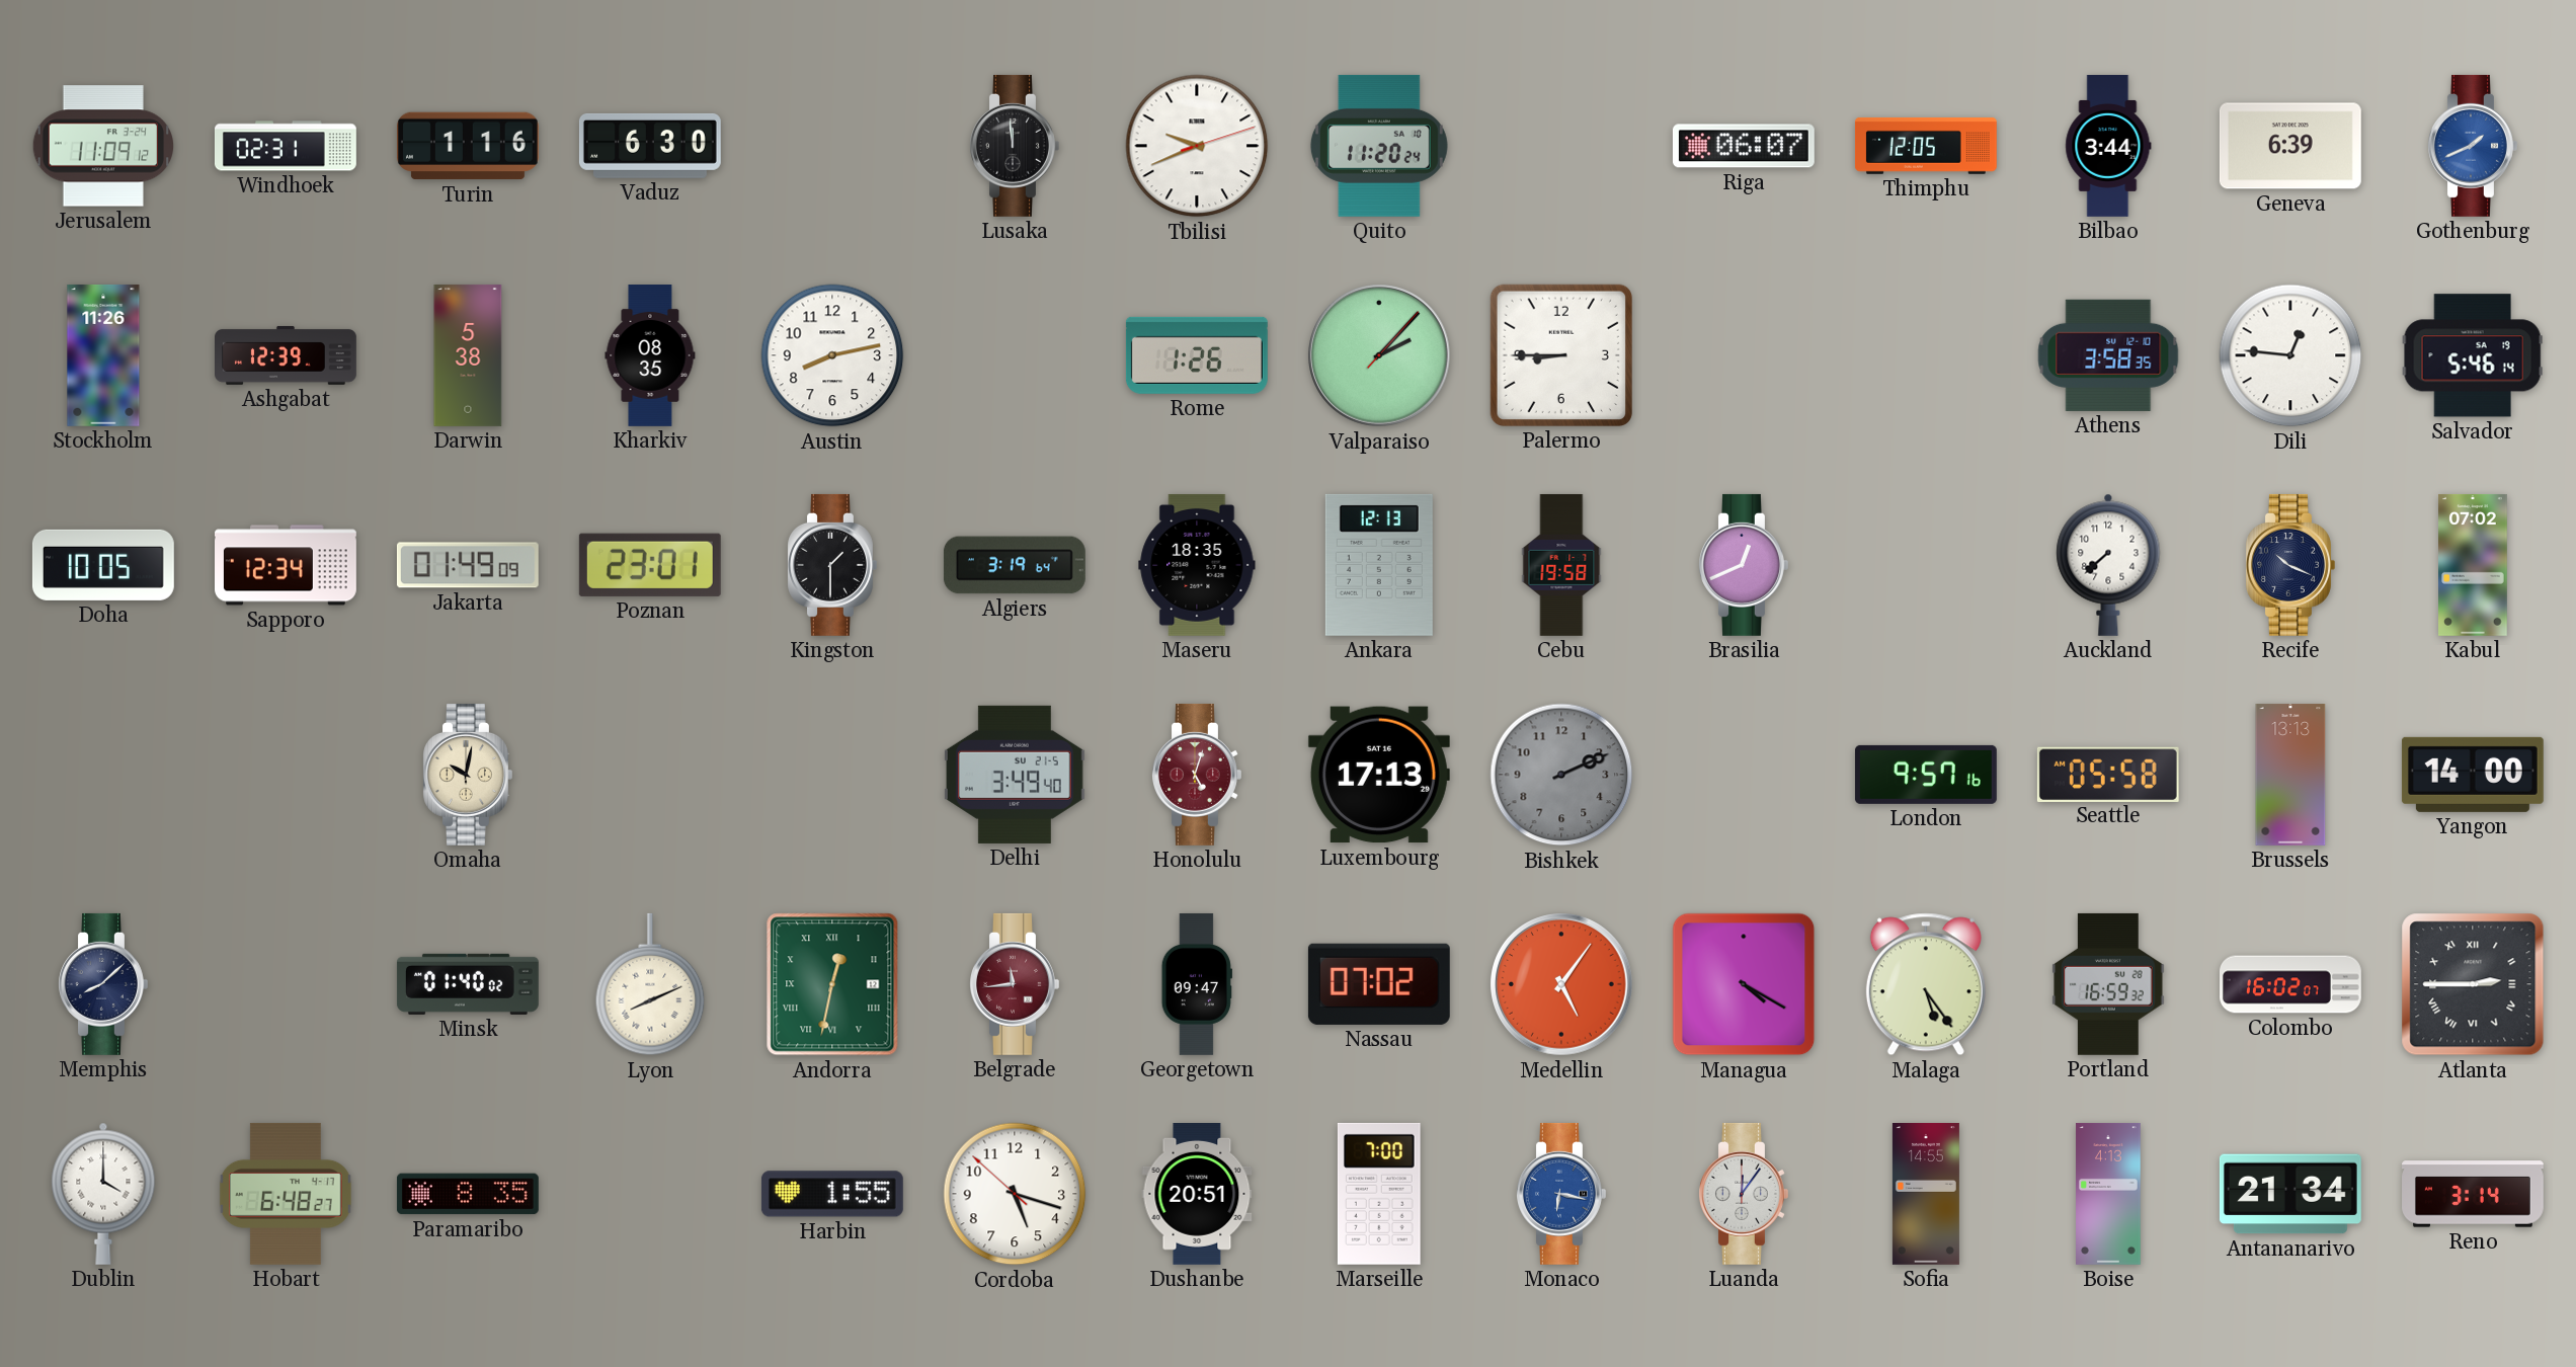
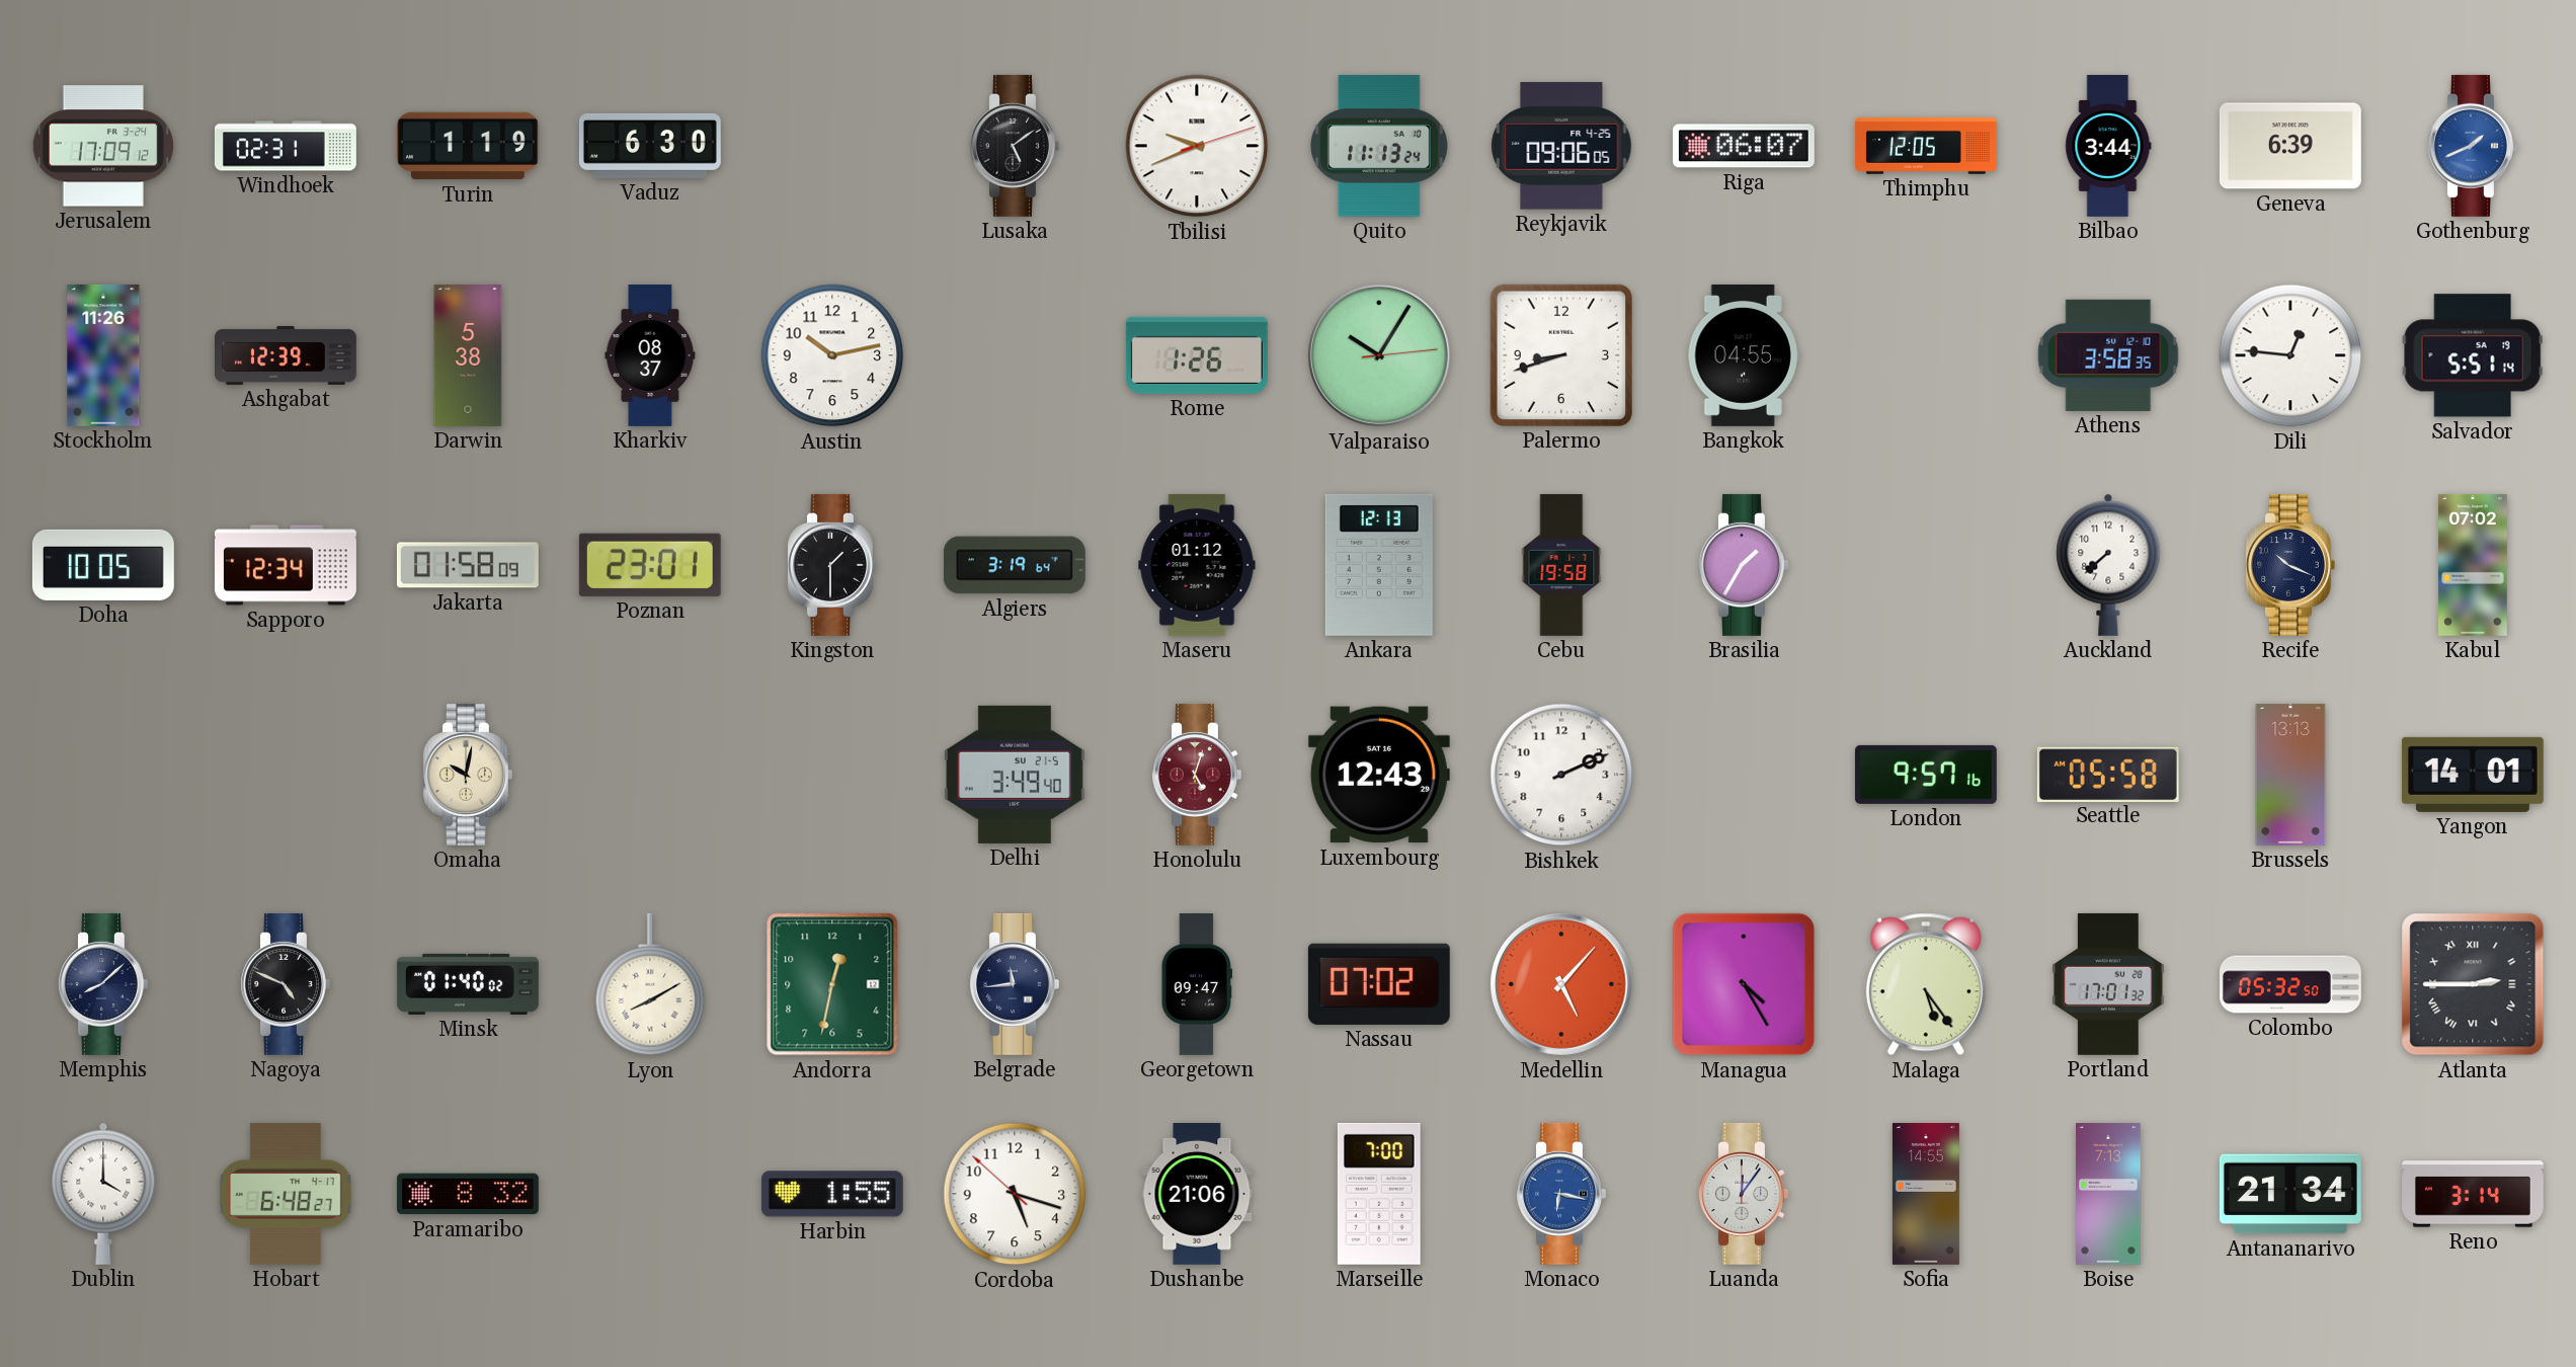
Jerusalem: 11:09 -> 17:09 (103, 146)
Turin: 1:16 -> 1:19 (468, 146)
Lusaka: 11:59 -> 5:09 (1015, 146)
Quito: 11:20 -> 11:13 (1379, 146)
Reykjavik: none -> 09:06 (1561, 146)
Kharkiv: 08:35 -> 08:37 (650, 356)
Austin: 8:13 -> 10:13 (832, 355)
Valparaiso: 2:07 -> 10:05 (1380, 356)
Palermo: 8:45 -> 8:42 (1561, 355)
Bangkok: none -> 04:55 (1744, 355)
Salvador: 5:46 -> 5:51 (2473, 355)
Jakarta: 01:49 -> 01:58 (468, 565)
Maseru: 18:35 -> 01:12 (1197, 565)
Brasilia: 12:41 -> 1:35 (1744, 565)
Luxembourg: 17:13 -> 12:43 (1379, 775)
Bishkek dial: grey -> white (1561, 775)
Yangon: 14:00 -> 14:01 (2473, 775)
Nagoya: none -> 4:49 (286, 984)
Lyon: 8:11 -> 8:10 (650, 984)
Andorra numerals: Roman -> Arabic (832, 984)
Belgrade dial: burgundy -> navy (1015, 984)
Medellin: 5:06 -> 5:07 (1562, 985)
Managua: 4:20 -> 4:25 (1744, 984)
Portland: 16:59 -> 17:01 (2108, 984)
Colombo: 16:02 -> 05:32 (2291, 984)
Paramaribo: 8:35 -> 8:32 (468, 1194)
Dushanbe: 20:51 -> 21:06 (1197, 1194)
Boise: 4:13 -> 7:13 (2108, 1194)
